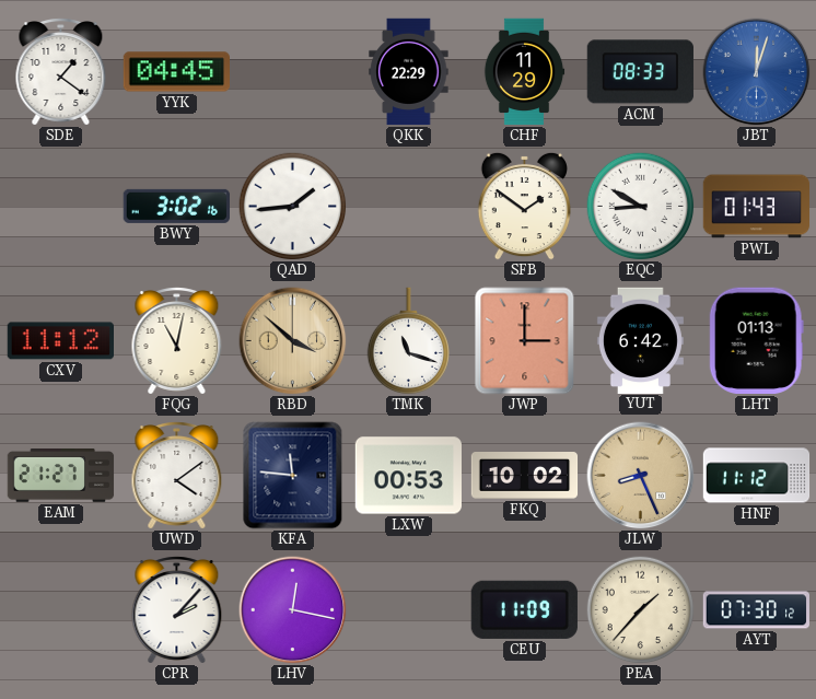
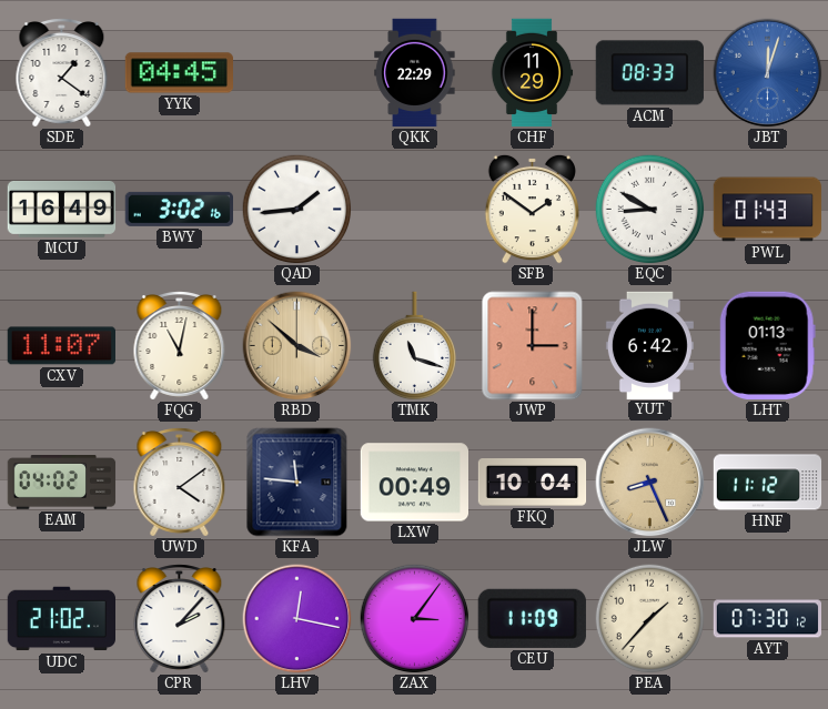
MCU: none -> 16:49 (62, 210)
CXV: 11:12 -> 11:07 (61, 346)
EAM: 21:27 -> 04:02 (62, 483)
LXW: 00:53 -> 00:49 (414, 483)
FKQ: 10:02 -> 10:04 (533, 483)
UDC: none -> 21:02 (62, 619)
ZAX: none -> 3:06 (415, 619)
